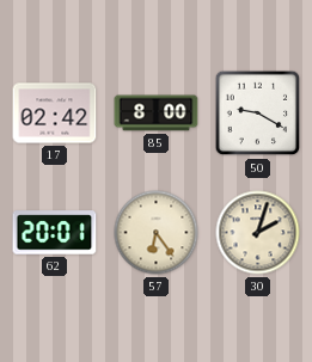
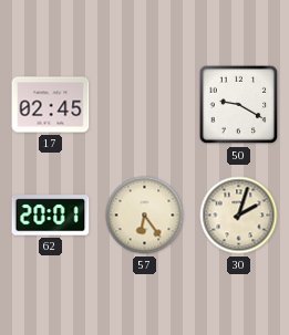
17: 02:42 -> 02:45 (51, 105)
85: 8:00 -> none (157, 113)
